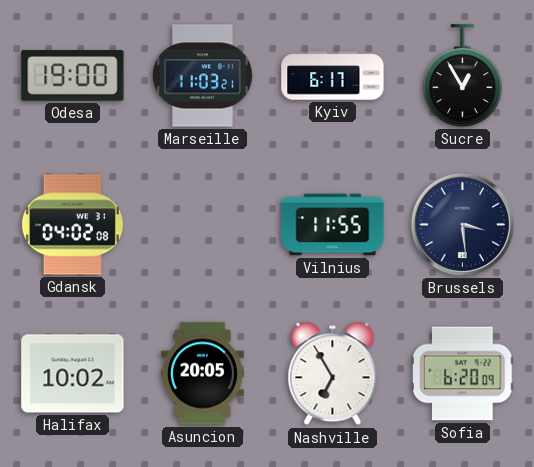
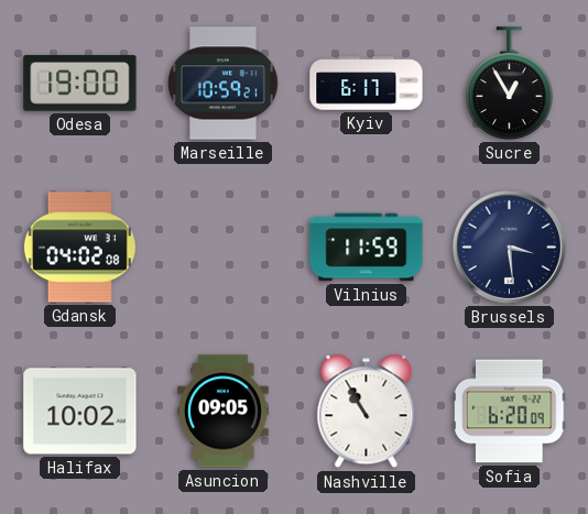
Marseille: 11:03 -> 10:59 (224, 84)
Vilnius: 11:55 -> 11:59 (367, 248)
Asuncion: 20:05 -> 09:05 (224, 412)
Nashville: 6:55 -> 10:55 (367, 412)
